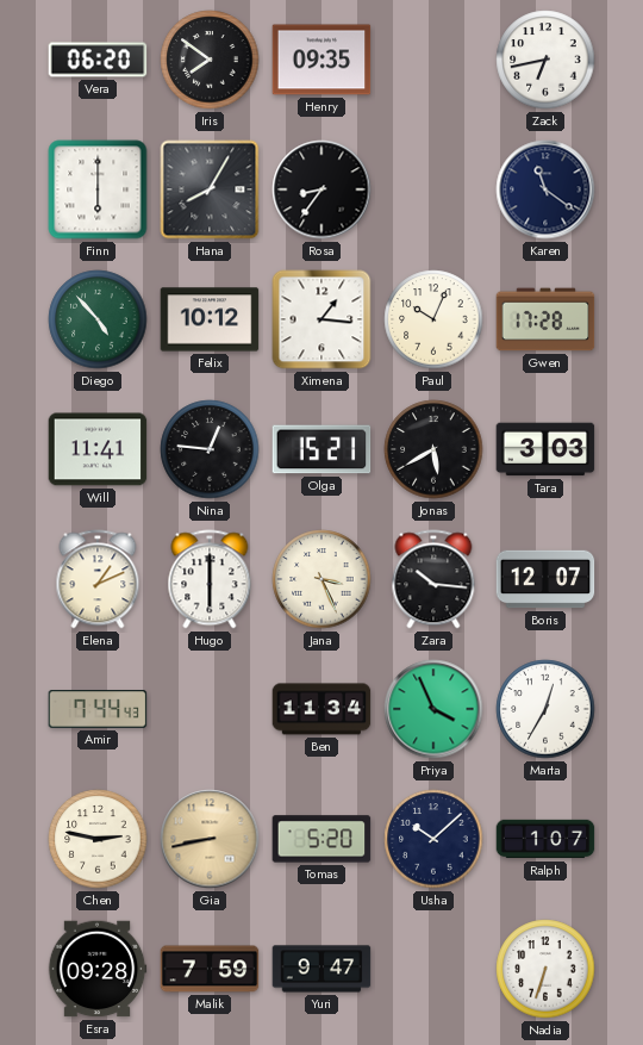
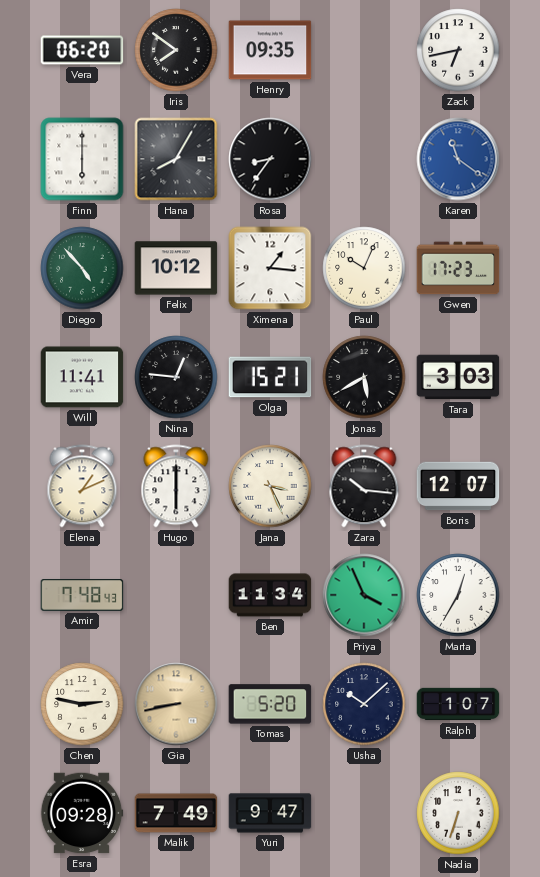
Karen dial: navy -> blue (458, 159)
Gwen: 17:28 -> 17:23 (458, 268)
Amir: 7:44 -> 7:48 (82, 595)
Malik: 7:59 -> 7:49 (176, 813)
